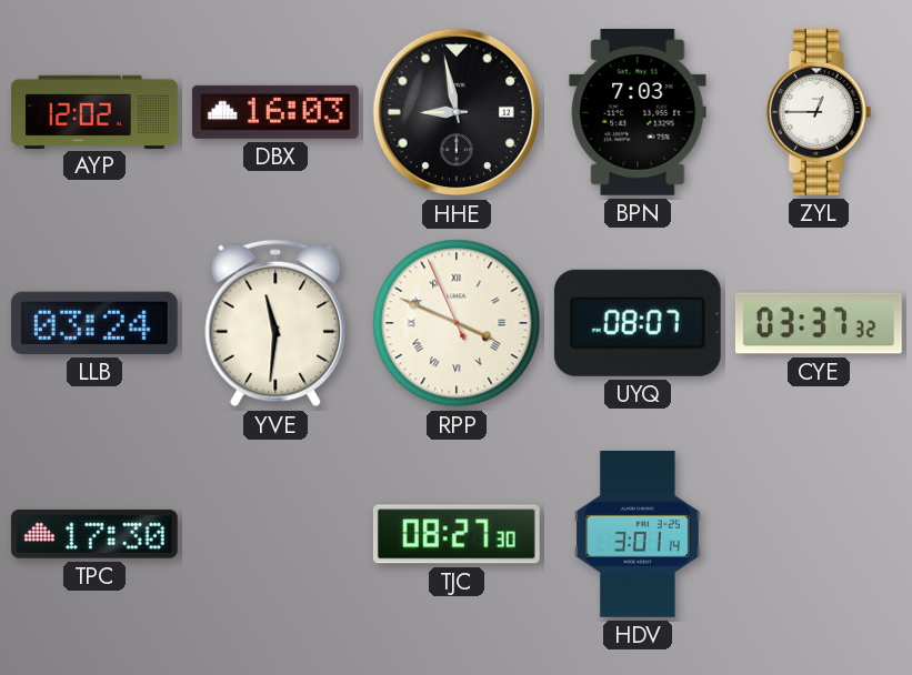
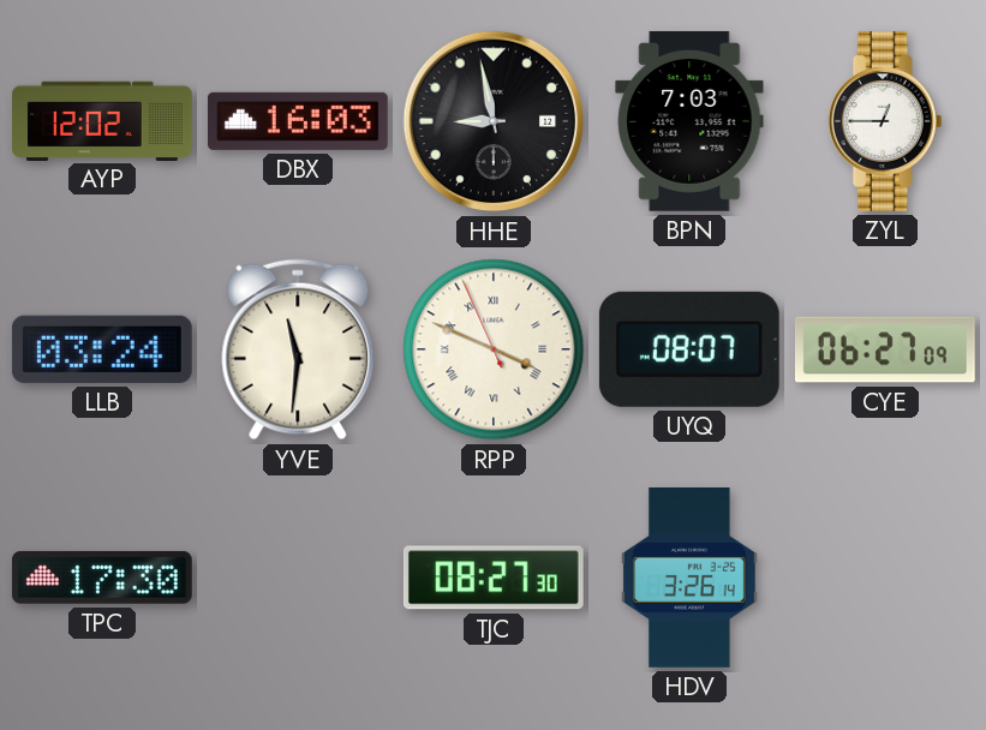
CYE: 03:37 -> 06:27 (885, 349)
HDV: 3:01 -> 3:26 (691, 579)
